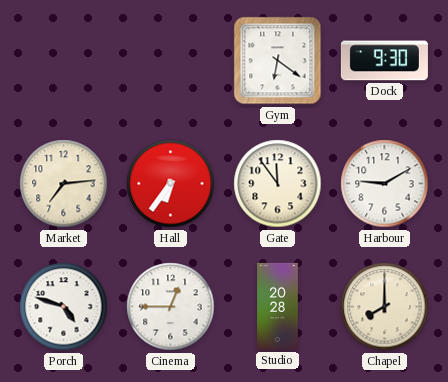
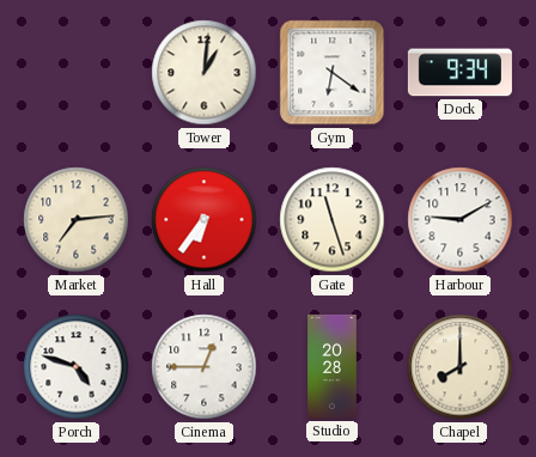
Tower: none -> 1:01 (205, 73)
Dock: 9:30 -> 9:34 (459, 73)
Gate: 11:54 -> 11:27 (333, 220)
